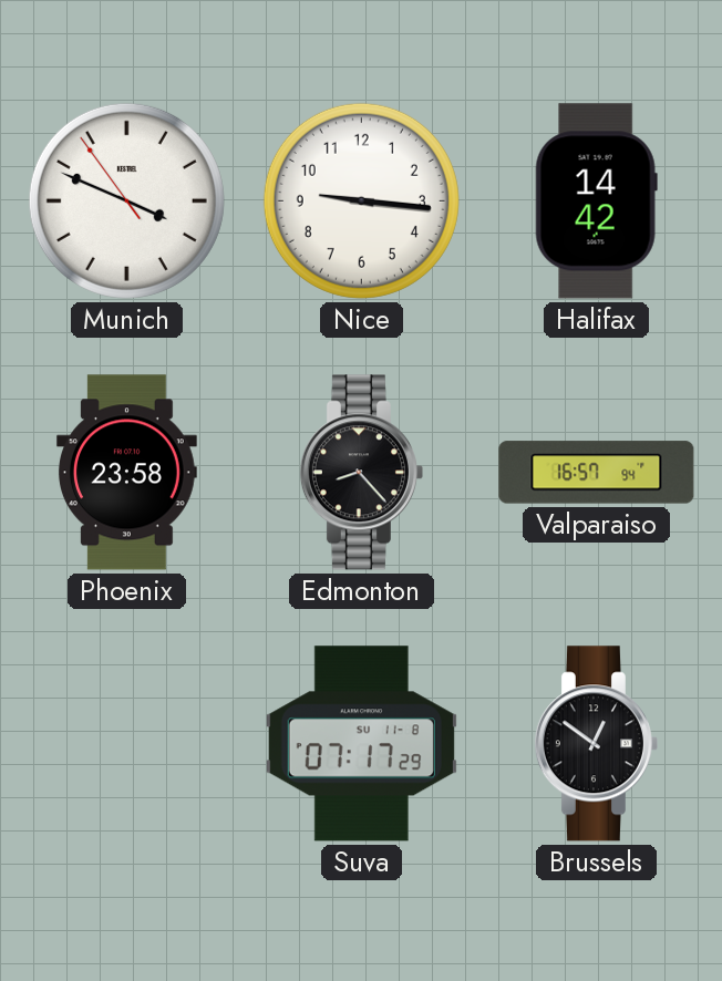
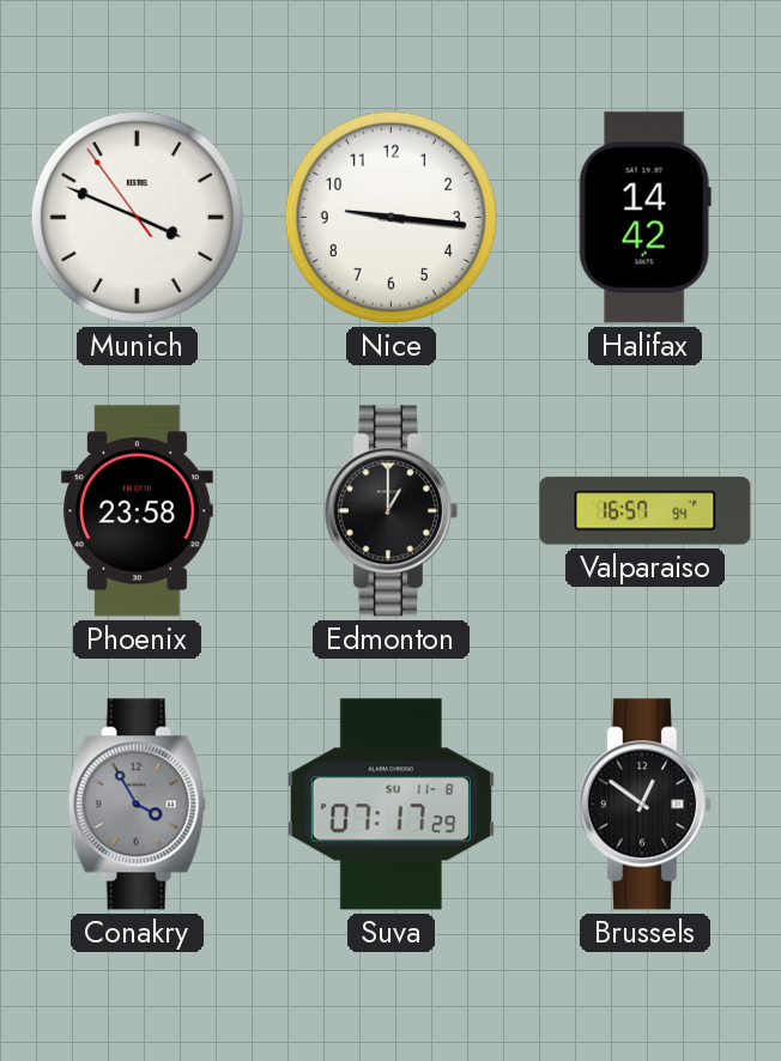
Edmonton: 8:23 -> 1:00 (390, 511)
Conakry: none -> 3:55 (137, 805)
